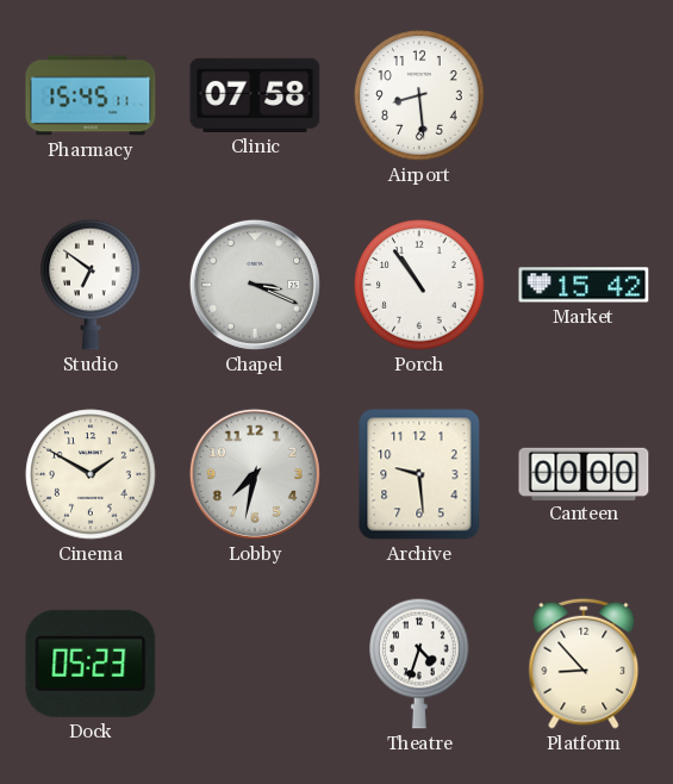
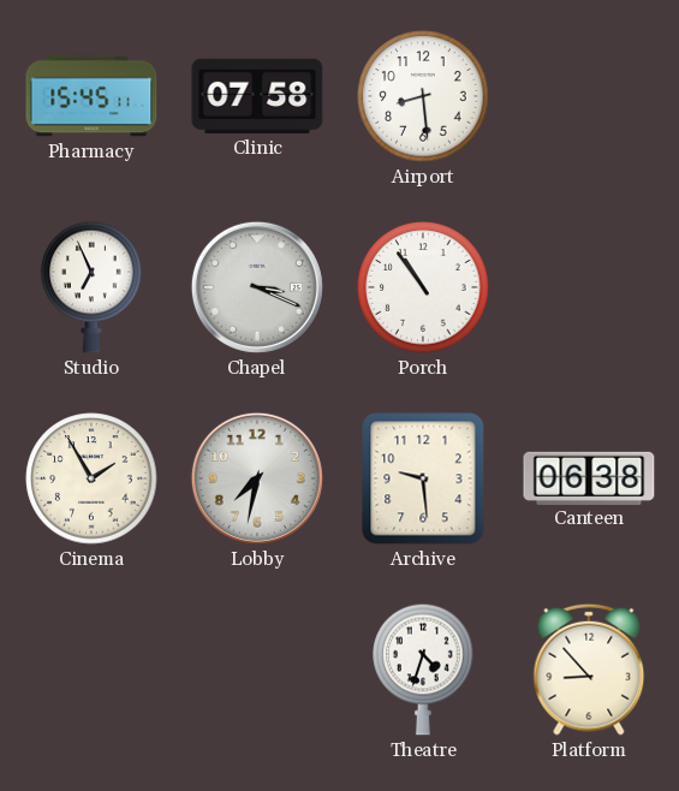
Studio: 6:51 -> 6:56 (91, 287)
Market: 15:42 -> none (584, 285)
Cinema: 1:50 -> 1:55 (91, 478)
Canteen: 00:00 -> 06:38 (589, 477)
Dock: 05:23 -> none (91, 664)
